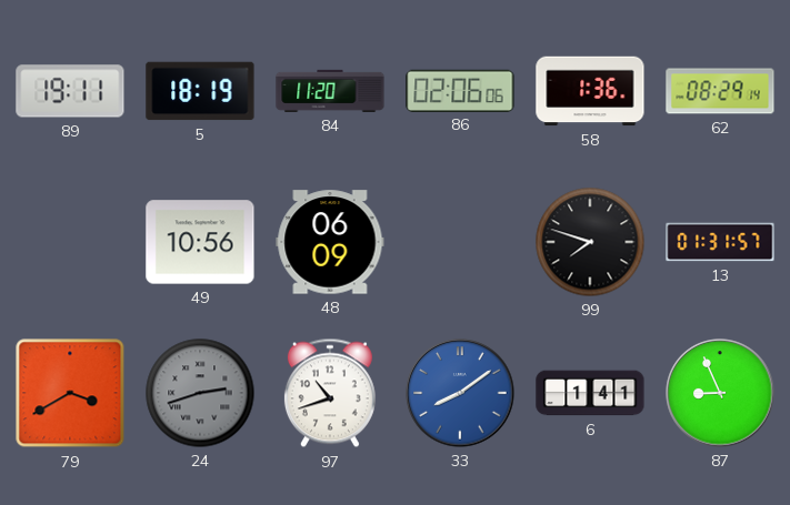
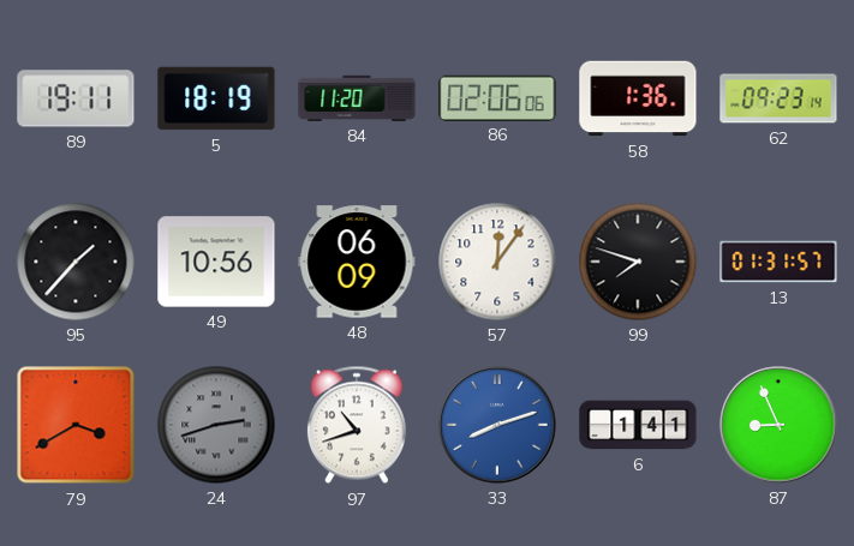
62: 08:29 -> 09:23 (778, 98)
95: none -> 1:37 (76, 262)
57: none -> 12:06 (497, 262)
33: 8:09 -> 8:12 (497, 425)
